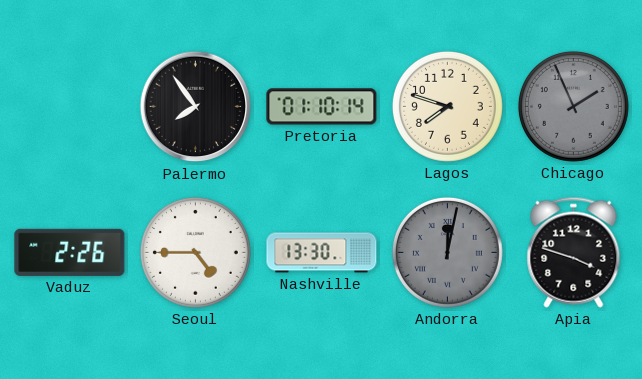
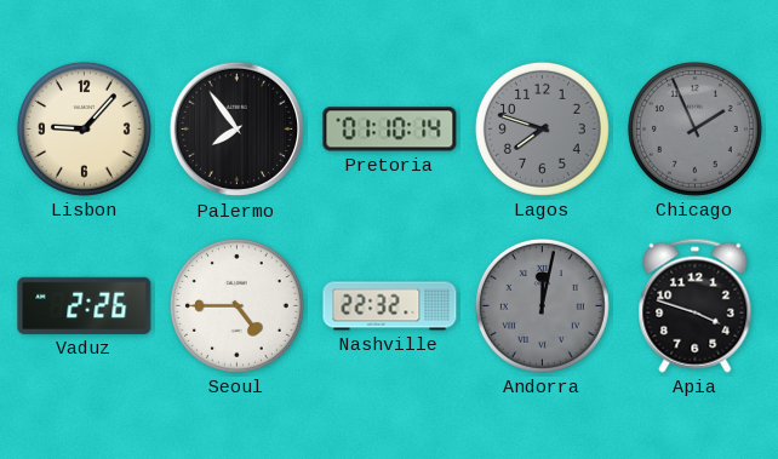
Lisbon: none -> 9:07 (84, 128)
Lagos dial: cream -> grey (542, 128)
Nashville: 13:30 -> 22:32 (390, 306)
